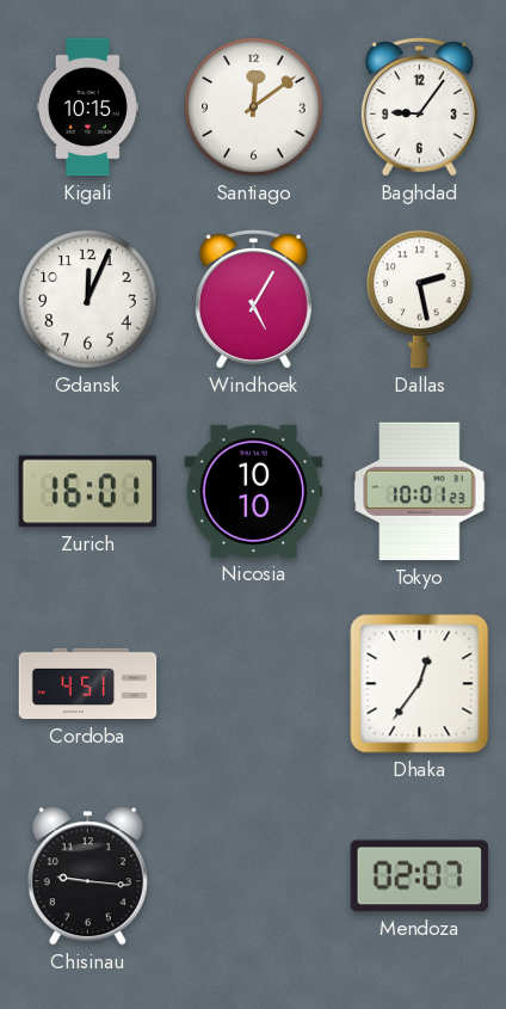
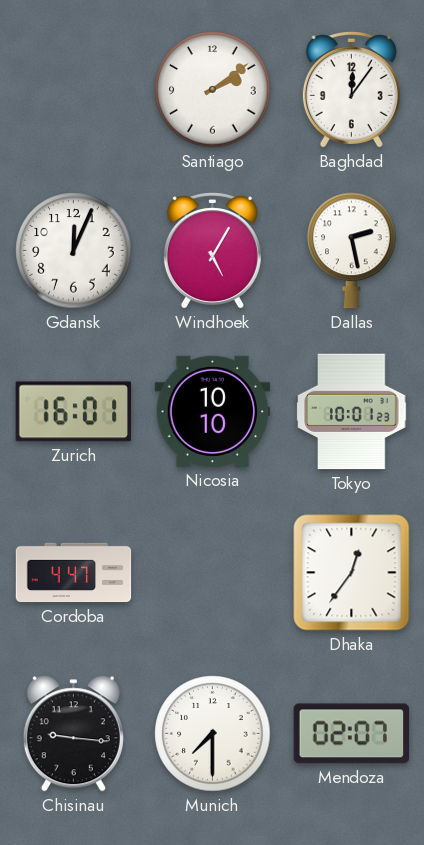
Kigali: 10:15 -> none (87, 107)
Santiago: 12:09 -> 2:09 (213, 90)
Baghdad: 9:06 -> 12:06 (351, 90)
Cordoba: 4:51 -> 4:47 (74, 573)
Munich: none -> 7:30 (213, 734)
